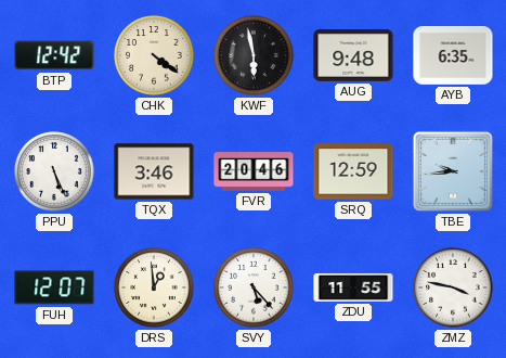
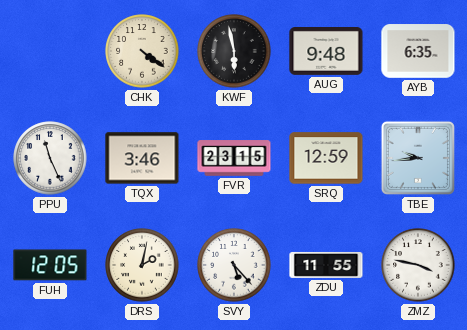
BTP: 12:42 -> none (54, 55)
PPU: 5:26 -> 11:26 (50, 158)
FVR: 20:46 -> 23:15 (234, 158)
FUH: 12:07 -> 12:05 (50, 265)
DRS: 12:59 -> 2:02 (142, 265)
